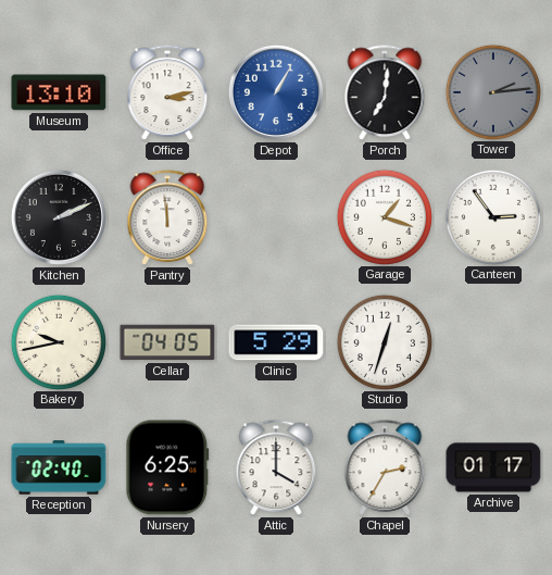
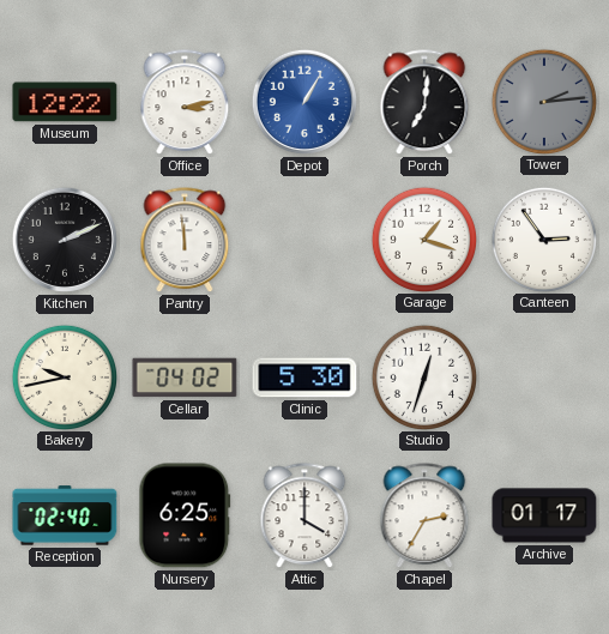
Museum: 13:10 -> 12:22 (65, 102)
Cellar: 04:05 -> 04:02 (185, 378)
Clinic: 5:29 -> 5:30 (304, 378)
